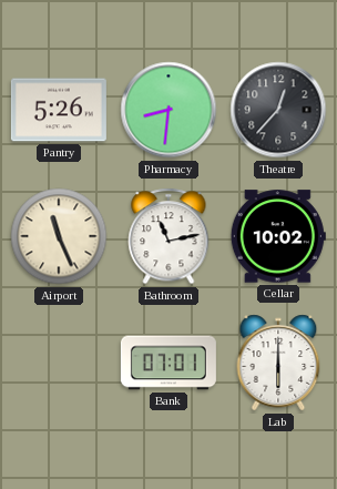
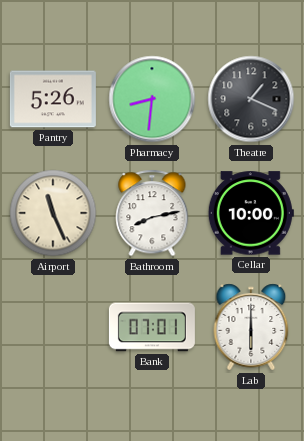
Theatre: 12:37 -> 1:19 (251, 99)
Bathroom: 11:13 -> 8:13 (152, 213)
Cellar: 10:02 -> 10:00 (251, 213)
